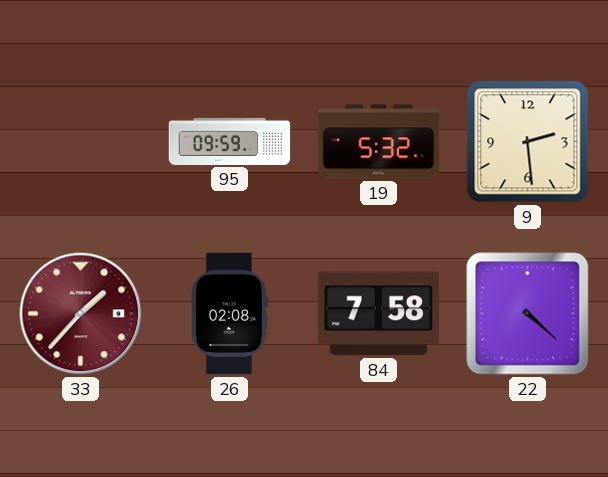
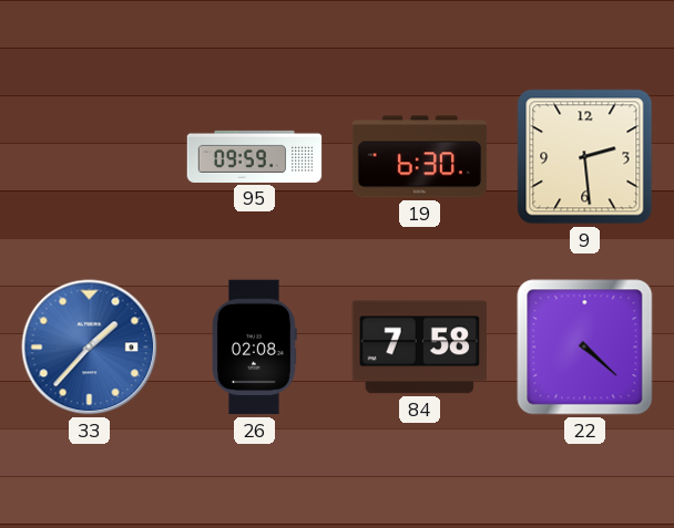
19: 5:32 -> 6:30 (420, 157)
33 dial: burgundy -> blue (90, 348)
